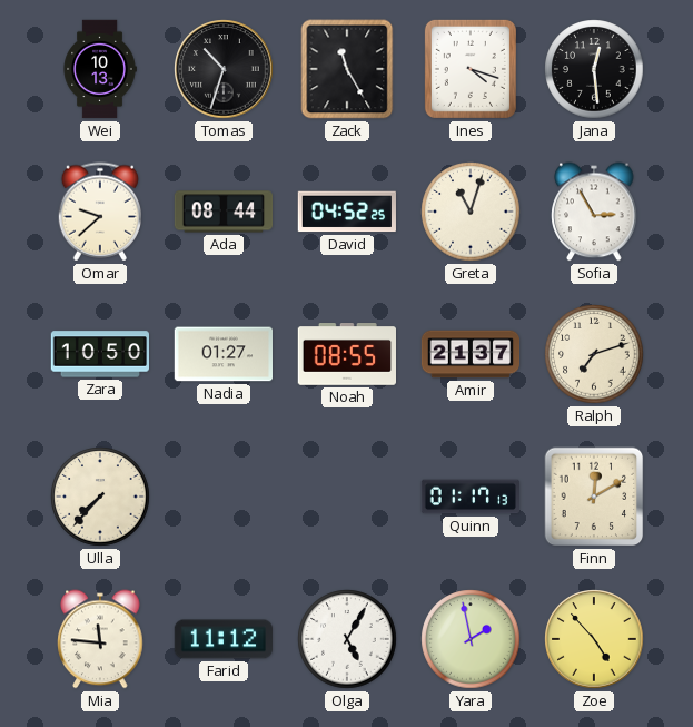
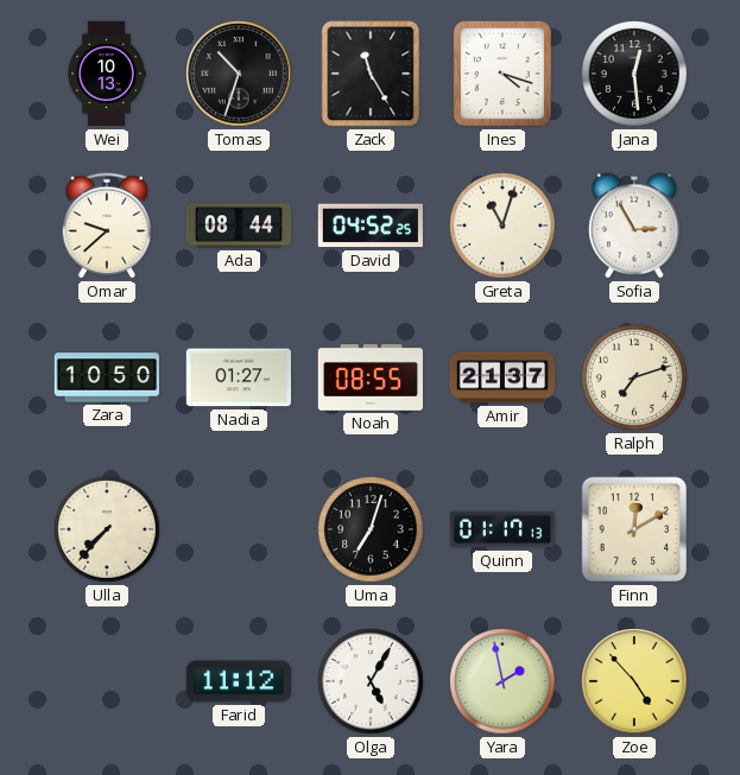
Uma: none -> 7:03 (371, 529)
Mia: 11:46 -> none (100, 639)
